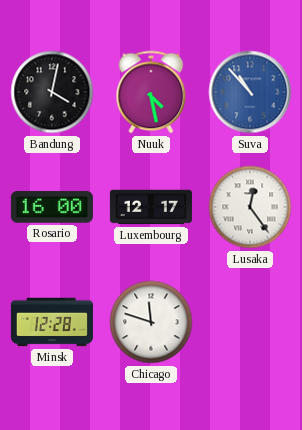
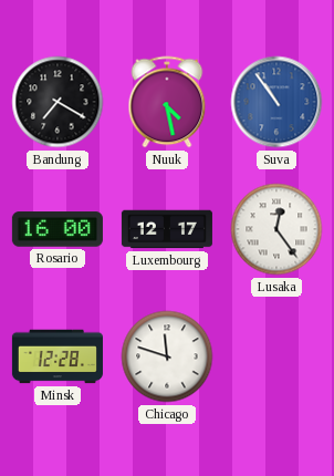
Bandung: 4:02 -> 7:20 (58, 102)
Suva: 10:53 -> 10:54 (276, 102)
